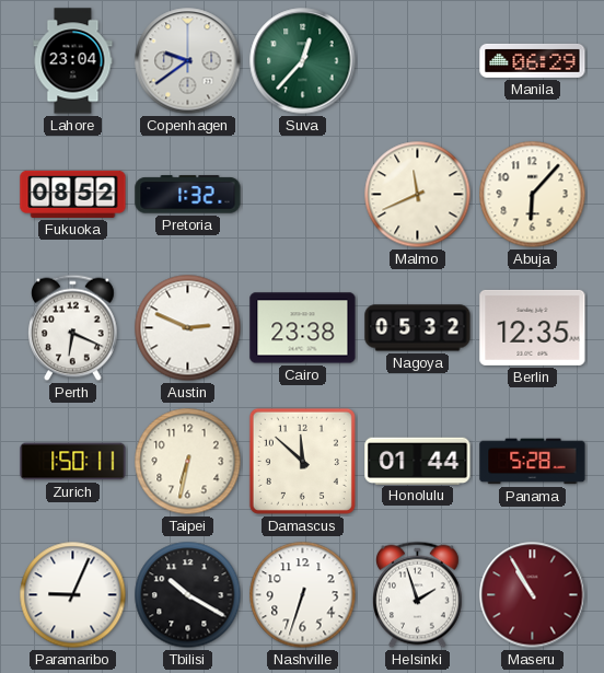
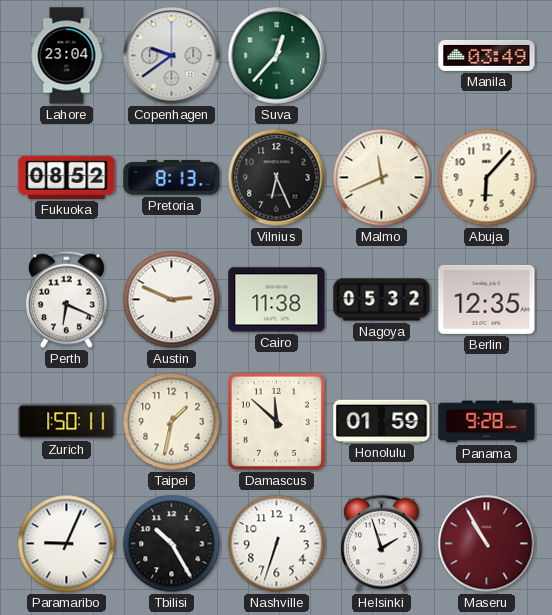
Manila: 06:29 -> 03:49 (487, 55)
Pretoria: 1:32 -> 8:13 (172, 178)
Vilnius: none -> 6:26 (277, 178)
Cairo: 23:38 -> 11:38 (277, 300)
Taipei: 6:32 -> 1:32 (172, 422)
Honolulu: 01:44 -> 01:59 (382, 421)
Panama: 5:28 -> 9:28 (487, 422)
Tbilisi: 10:20 -> 10:25 (172, 544)
